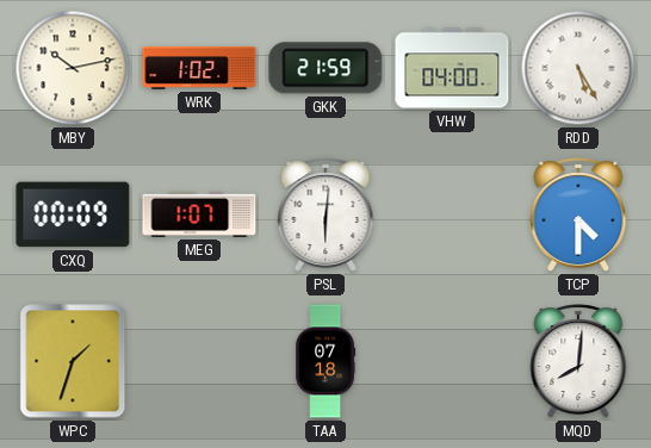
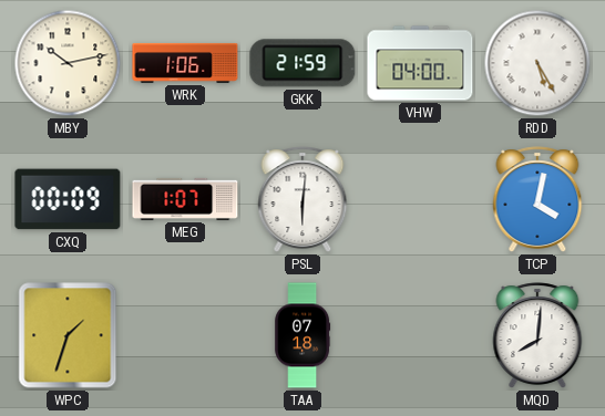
WRK: 1:02 -> 1:06 (185, 63)
TCP: 4:30 -> 4:02 (537, 199)
